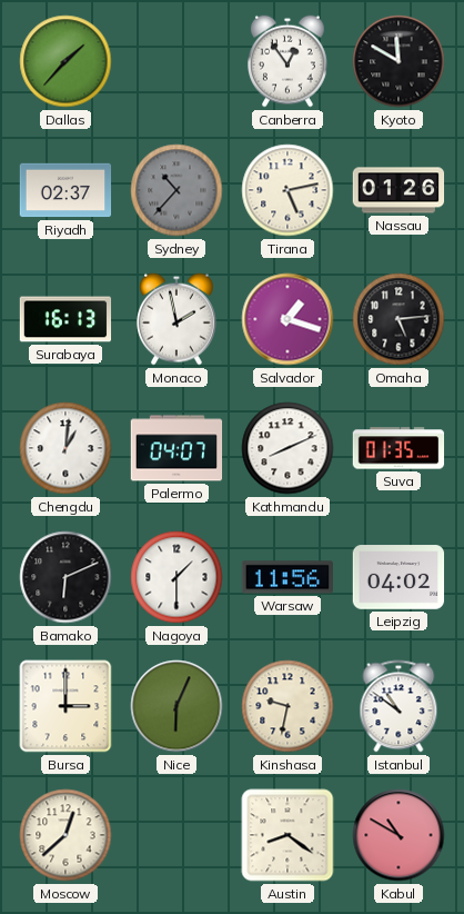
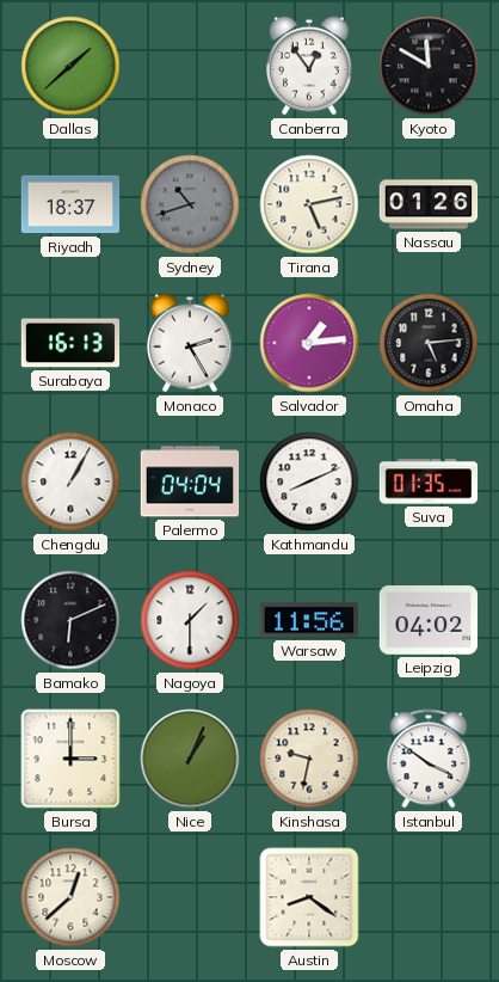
Dallas: 1:37 -> 1:38 (70, 66)
Riyadh: 02:37 -> 18:37 (70, 204)
Sydney: 10:37 -> 10:42 (190, 204)
Monaco: 1:58 -> 2:25 (191, 343)
Salvador: 1:18 -> 1:14 (309, 343)
Chengdu: 1:01 -> 1:05 (70, 481)
Palermo: 04:07 -> 04:04 (190, 481)
Nice: 6:04 -> 1:04 (190, 759)
Istanbul: 10:51 -> 3:51 (429, 759)
Kabul: 10:50 -> none (399, 835)
